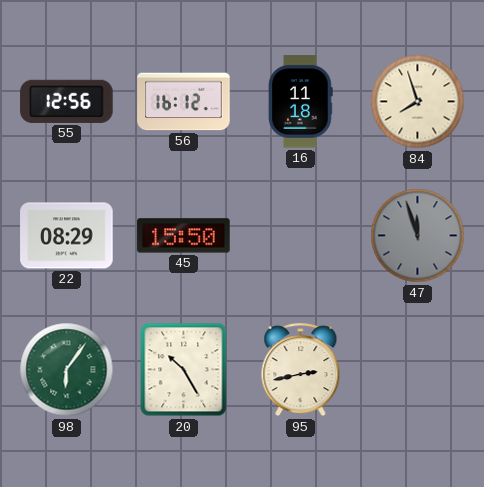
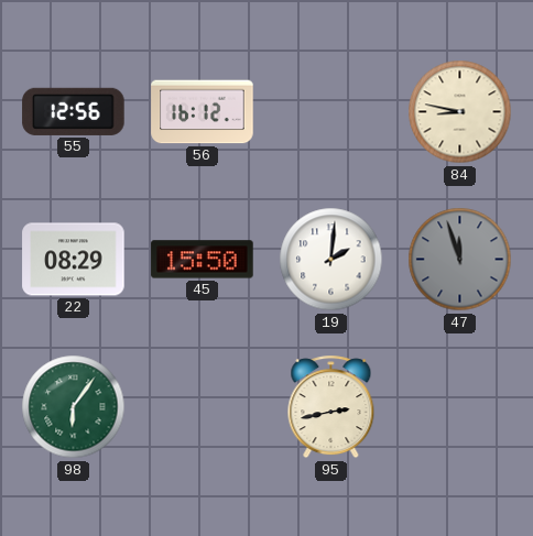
16: 11:18 -> none (301, 102)
84: 7:57 -> 8:47 (460, 112)
19: none -> 2:01 (331, 260)
20: 10:25 -> none (184, 370)
